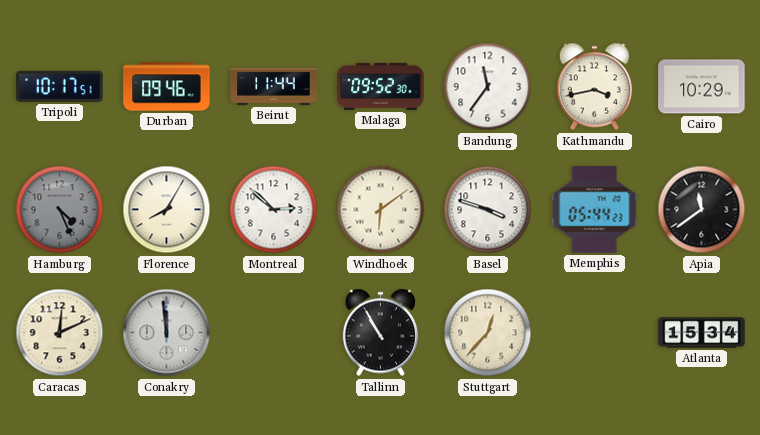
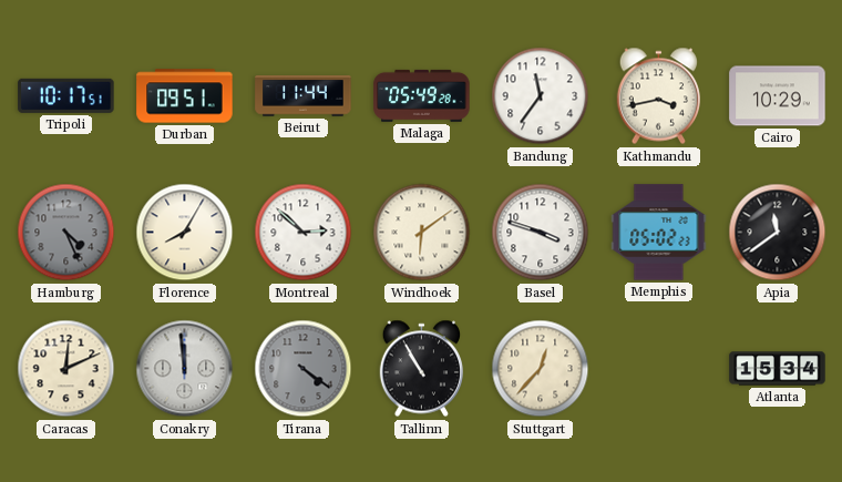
Durban: 09:46 -> 09:51 (185, 96)
Malaga: 09:52 -> 05:49 (422, 95)
Memphis: 05:44 -> 05:02 (659, 233)
Tirana: none -> 4:21 (304, 369)
